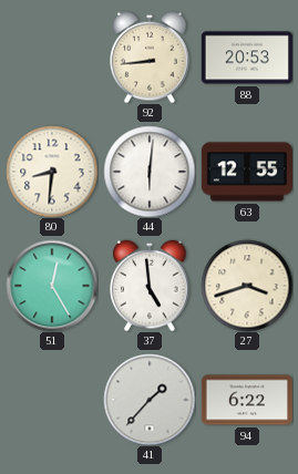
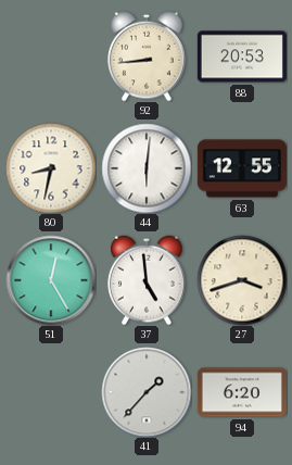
80: 8:31 -> 8:32 (51, 168)
94: 6:22 -> 6:20 (242, 392)
